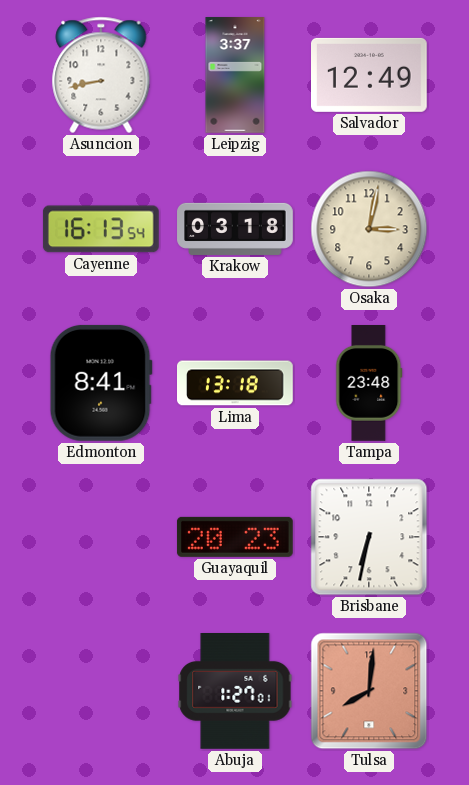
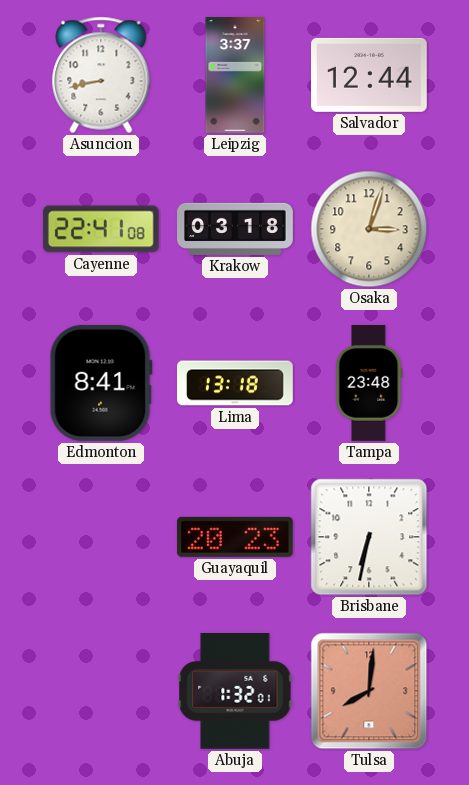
Salvador: 12:49 -> 12:44 (370, 75)
Cayenne: 16:13 -> 22:41 (101, 229)
Osaka: 3:02 -> 3:03 (369, 229)
Abuja: 1:27 -> 1:32 (235, 692)
